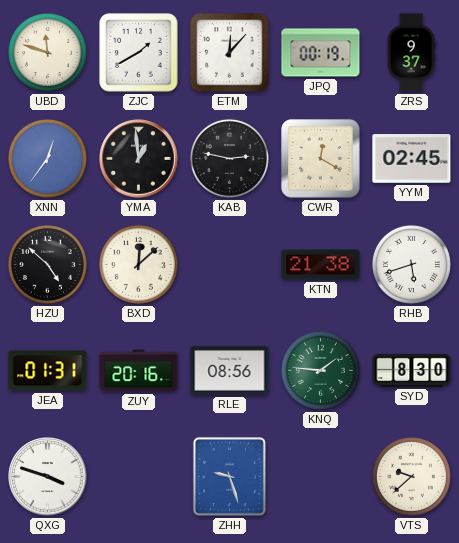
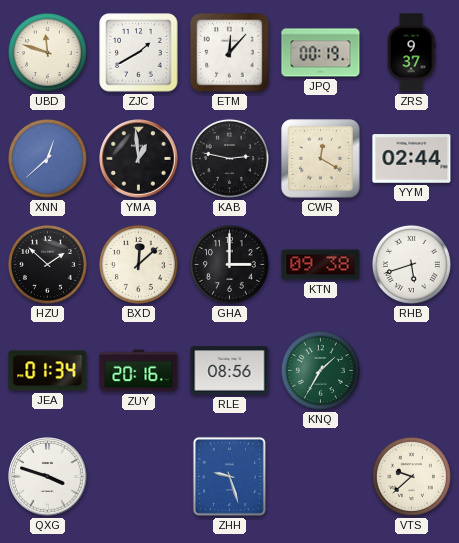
XNN: 12:36 -> 12:38 (47, 158)
YYM: 02:45 -> 02:44 (412, 159)
HZU: 4:52 -> 1:52 (47, 264)
GHA: none -> 3:00 (229, 264)
KTN: 21:38 -> 09:38 (321, 265)
JEA: 01:31 -> 01:34 (48, 371)
KNQ: 1:46 -> 1:35 (320, 370)
SYD: 8:30 -> none (412, 370)
